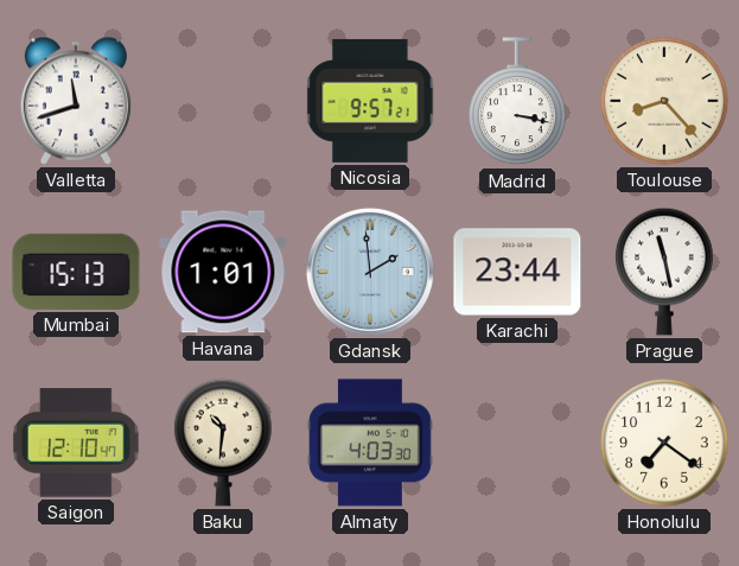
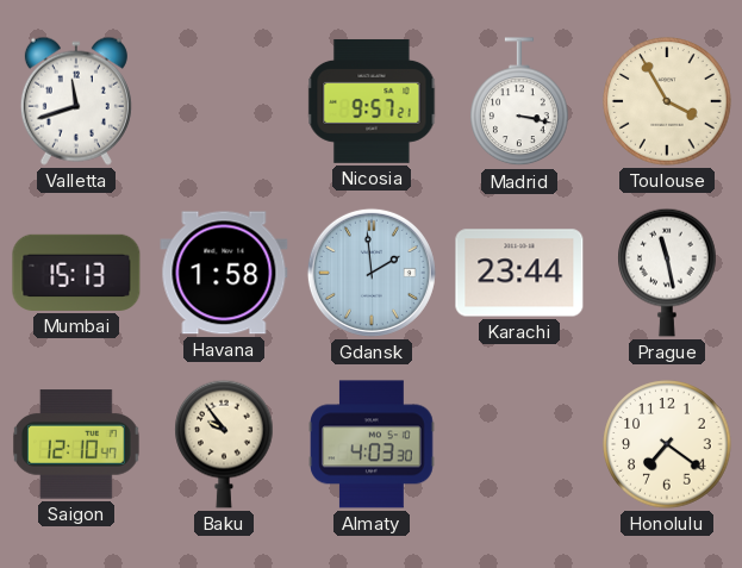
Toulouse: 8:23 -> 3:55 (667, 101)
Havana: 1:01 -> 1:58 (224, 273)
Baku: 10:31 -> 9:54 (224, 444)
